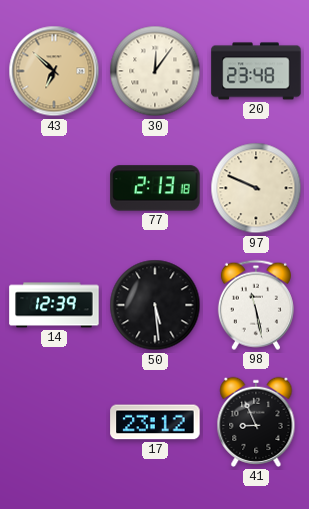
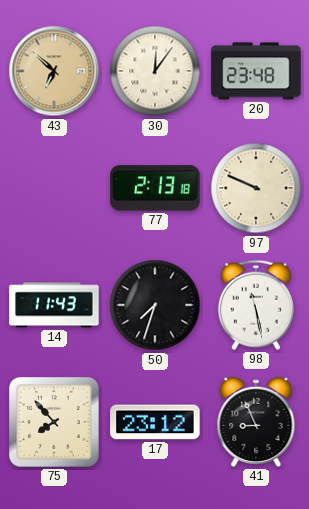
14: 12:39 -> 11:43 (54, 305)
50: 5:29 -> 7:33 (155, 305)
75: none -> 7:53 (54, 422)
